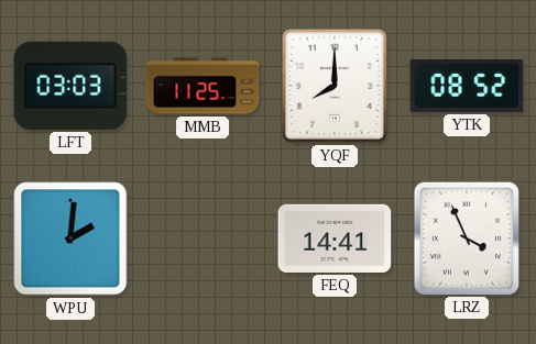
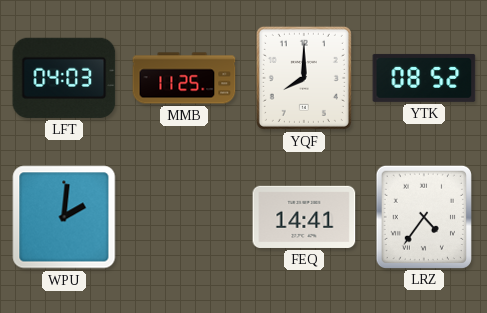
LFT: 03:03 -> 04:03 (64, 78)
LRZ: 3:56 -> 4:36 (424, 216)
